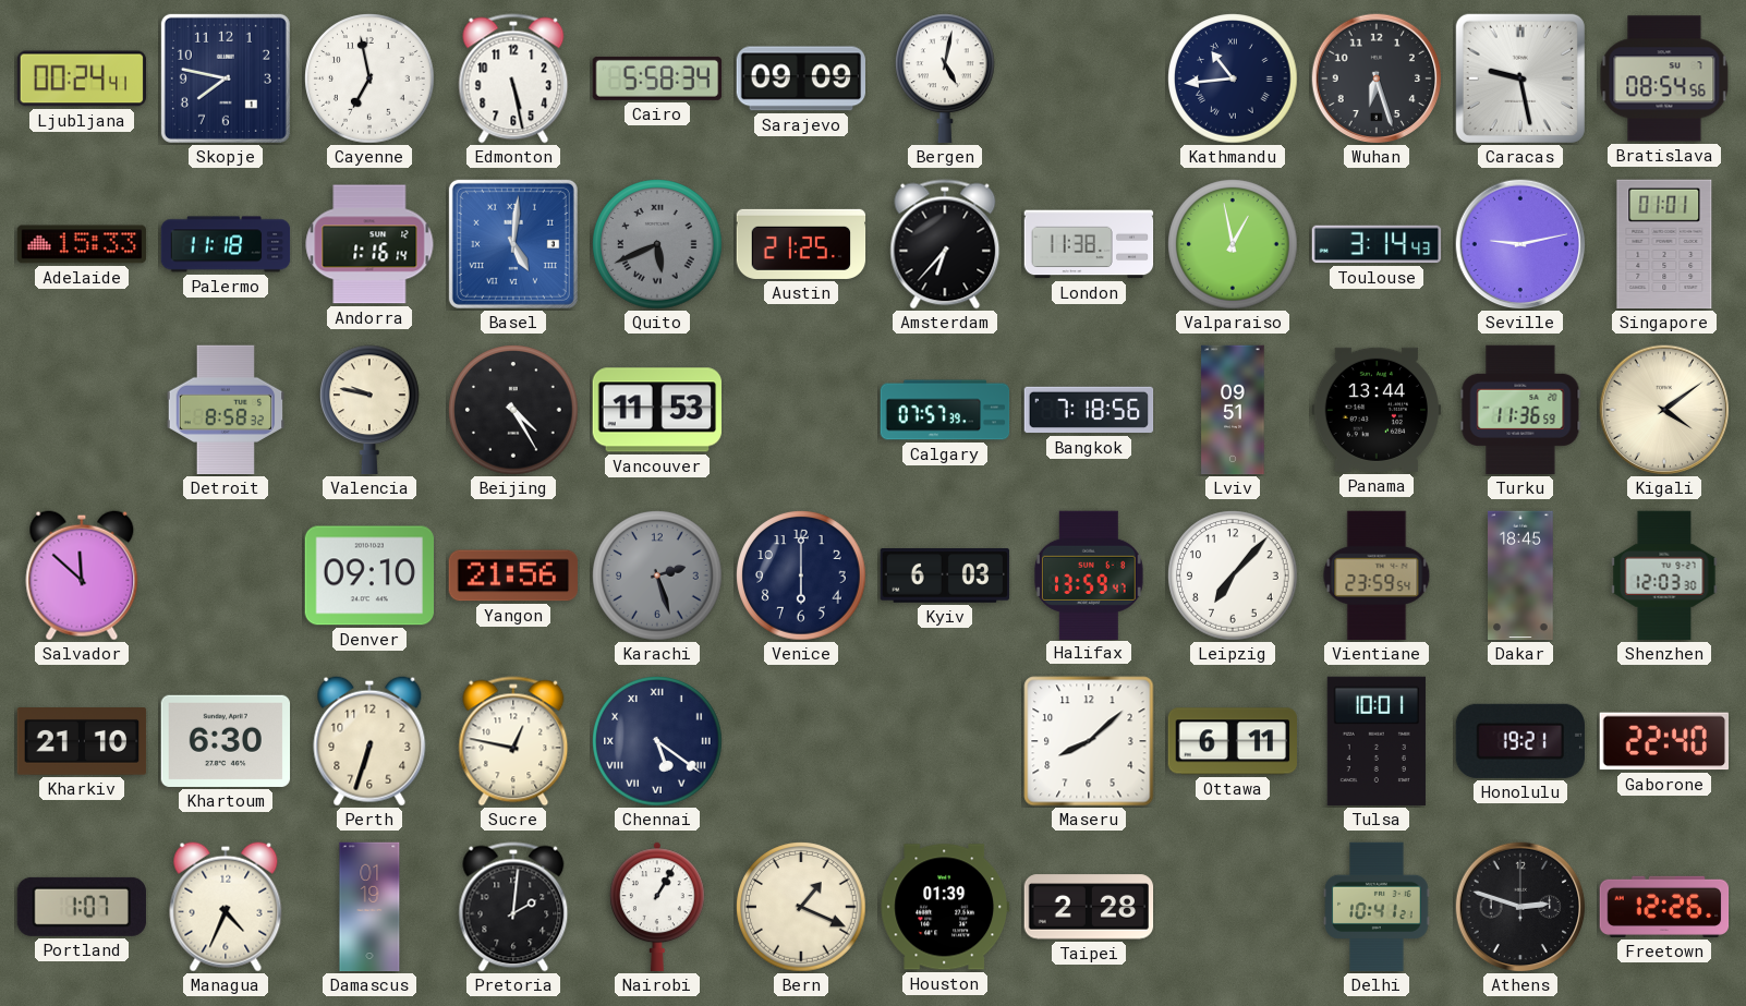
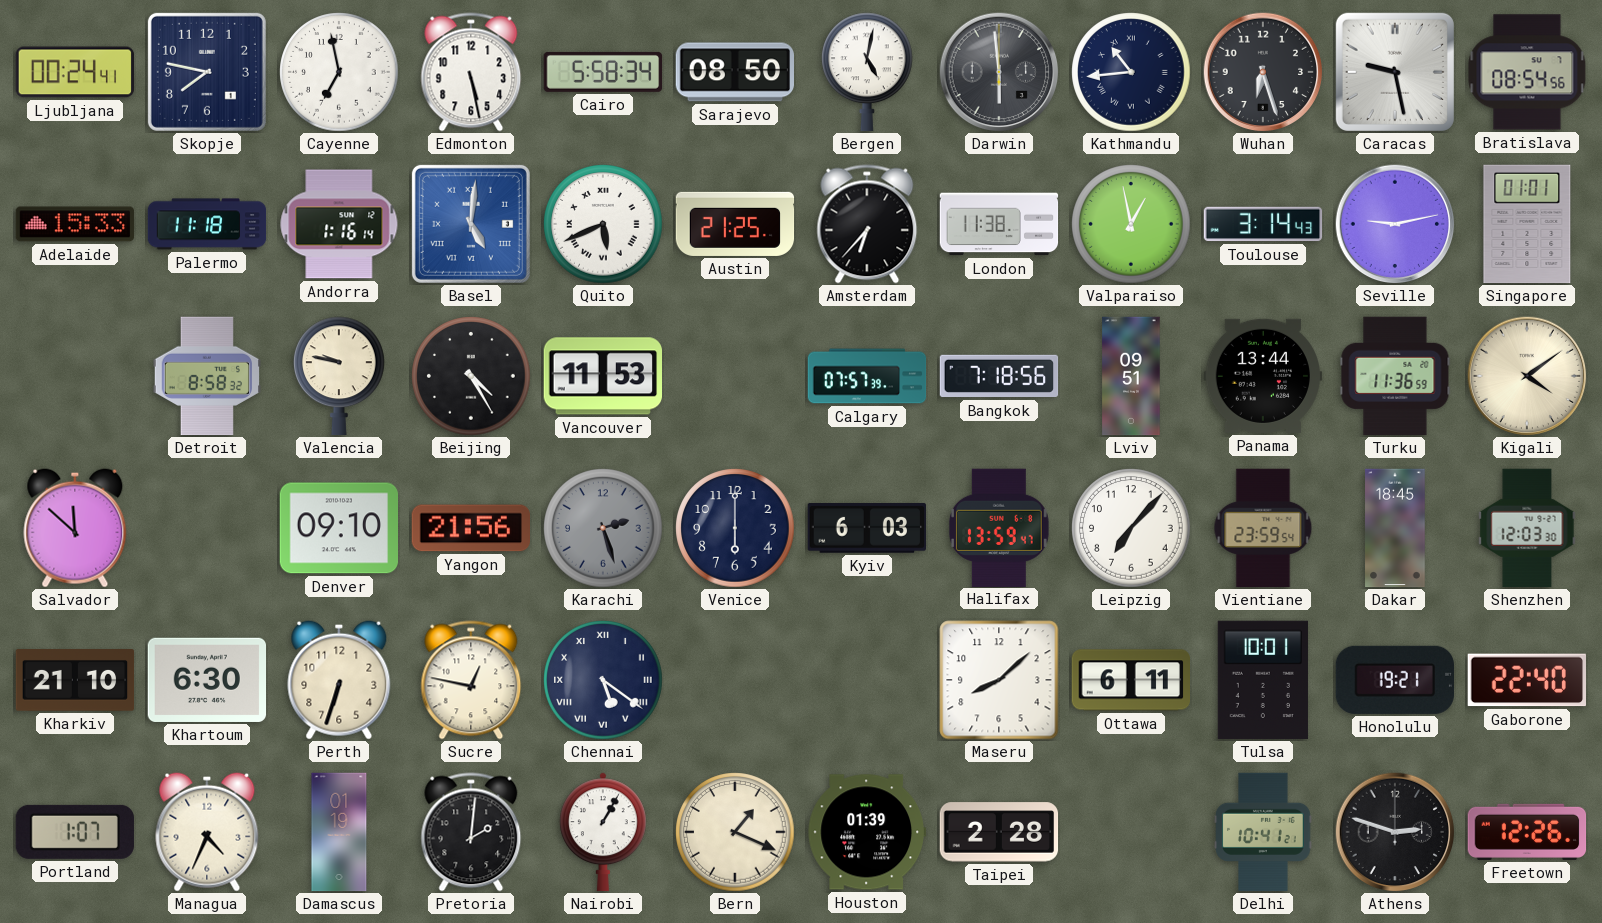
Sarajevo: 09:09 -> 08:50 (735, 72)
Darwin: none -> 5:59 (999, 72)
Quito dial: grey -> white (603, 224)
